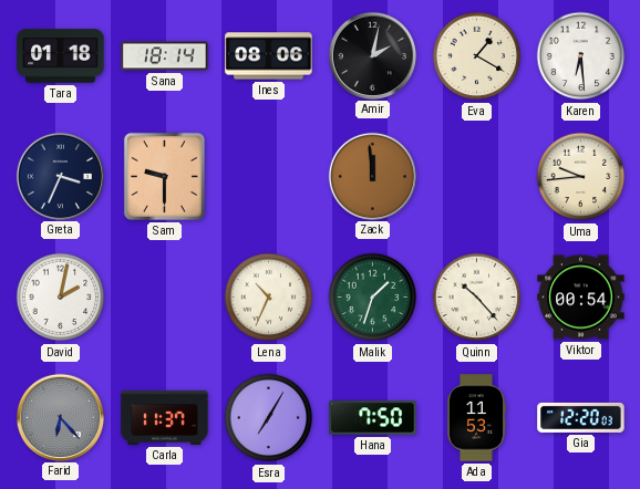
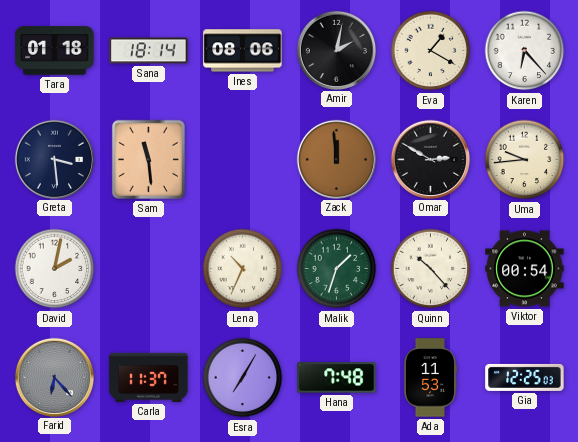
Karen: 6:29 -> 6:23 (525, 51)
Greta: 3:34 -> 3:29 (54, 159)
Sam: 9:30 -> 11:29 (148, 159)
Omar: none -> 2:50 (430, 159)
Hana: 7:50 -> 7:48 (337, 378)
Gia: 12:20 -> 12:25 (525, 377)
